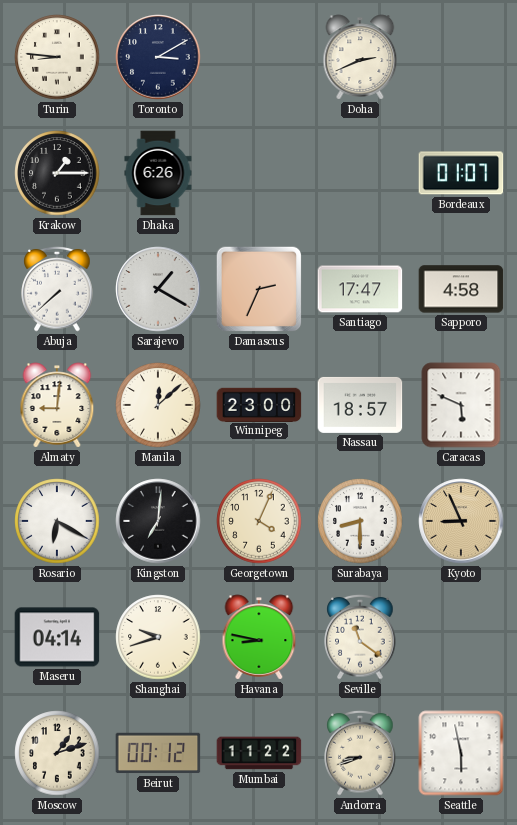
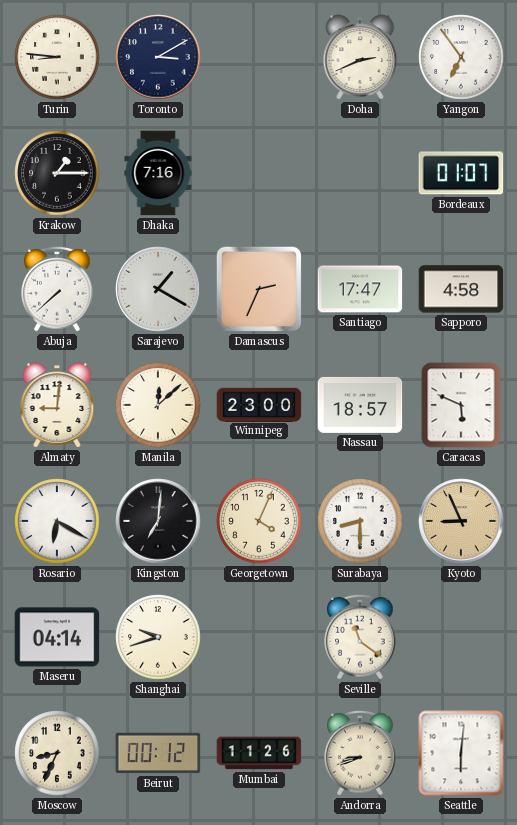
Yangon: none -> 6:54 (461, 57)
Dhaka: 6:26 -> 7:16 (158, 173)
Havana: 8:47 -> none (259, 637)
Moscow: 1:12 -> 8:34 (57, 753)
Mumbai: 11:22 -> 11:26 (259, 753)
Seattle: 5:58 -> 6:01 (461, 753)
